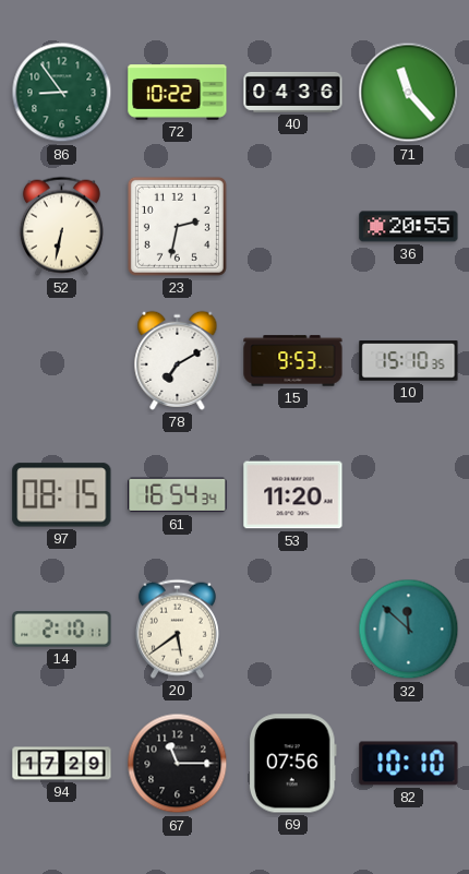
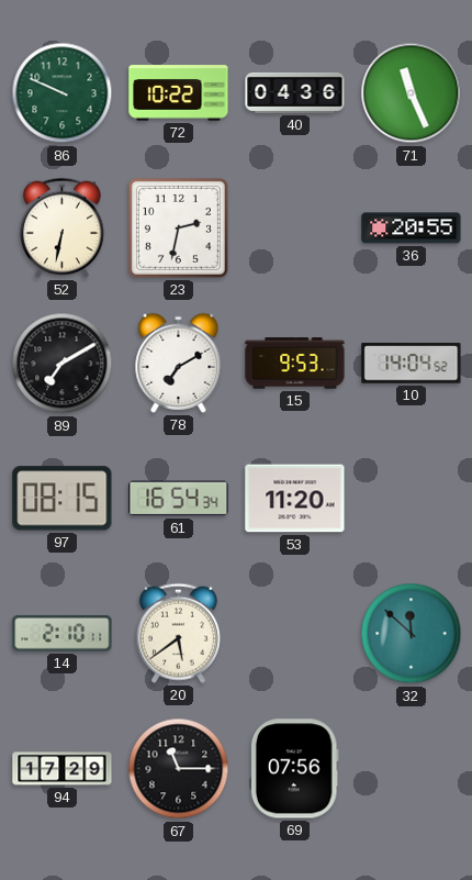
86: 8:54 -> 9:49 (63, 93)
71: 11:23 -> 11:26 (412, 93)
89: none -> 7:10 (63, 364)
10: 15:10 -> 14:04 (412, 364)
82: 10:10 -> none (409, 764)
